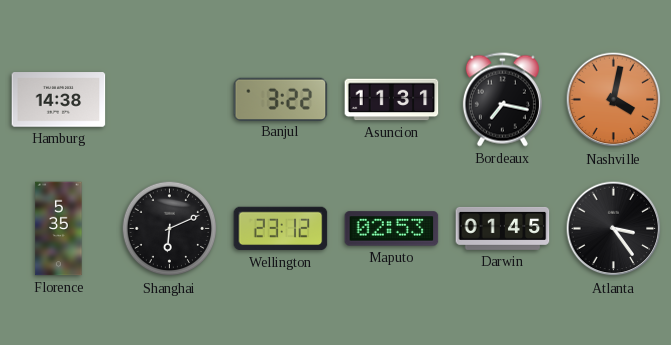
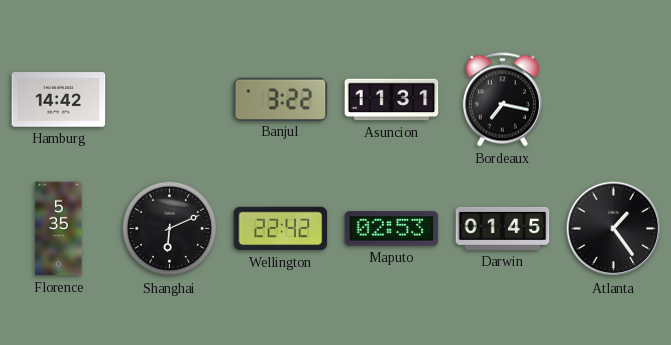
Hamburg: 14:38 -> 14:42 (59, 100)
Nashville: 4:02 -> none (614, 100)
Wellington: 23:12 -> 22:42 (281, 229)
Atlanta: 3:24 -> 1:24 (614, 229)
